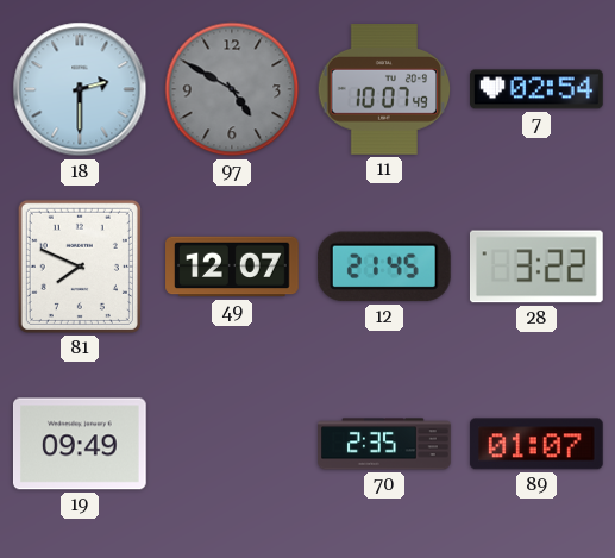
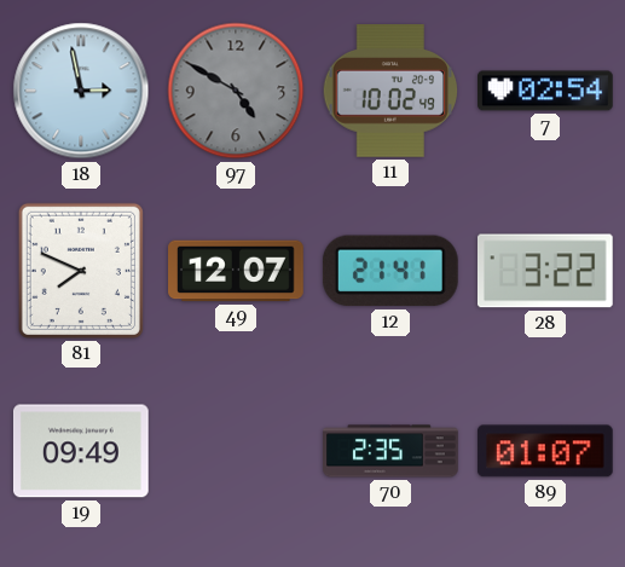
18: 2:30 -> 2:58 (81, 91)
11: 10:07 -> 10:02 (390, 91)
12: 21:45 -> 21:41 (390, 271)
